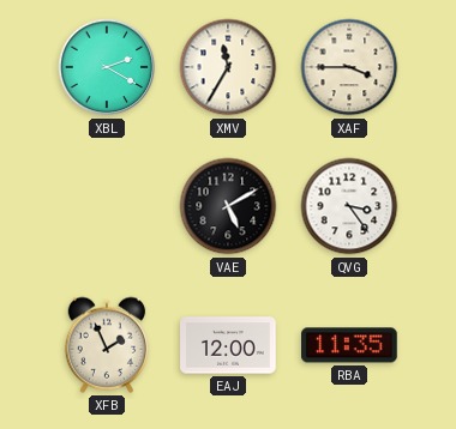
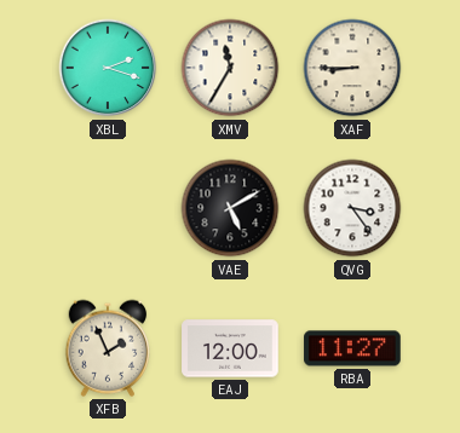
XBL: 2:20 -> 2:18 (108, 68)
XAF: 3:45 -> 8:45 (352, 68)
RBA: 11:35 -> 11:27 (352, 348)
